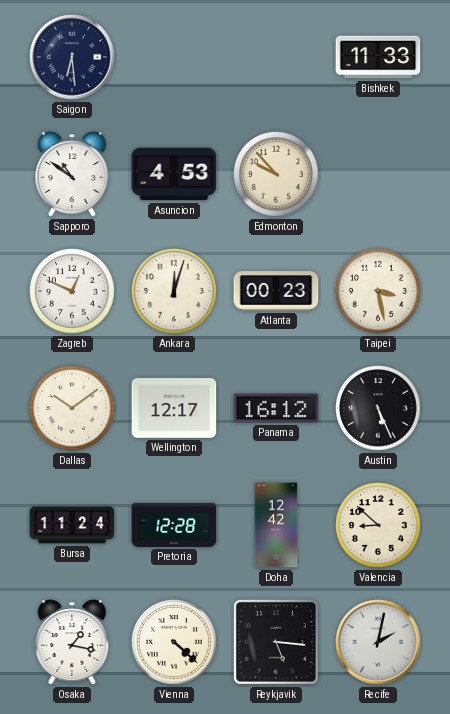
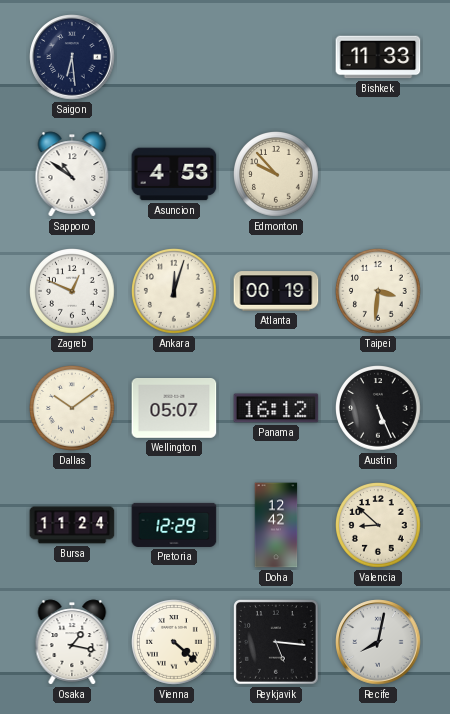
Atlanta: 00:23 -> 00:19 (276, 291)
Taipei: 3:28 -> 3:31 (379, 292)
Wellington: 12:17 -> 05:07 (174, 409)
Pretoria: 12:28 -> 12:29 (174, 525)
Recife: 2:02 -> 8:02 (378, 642)
